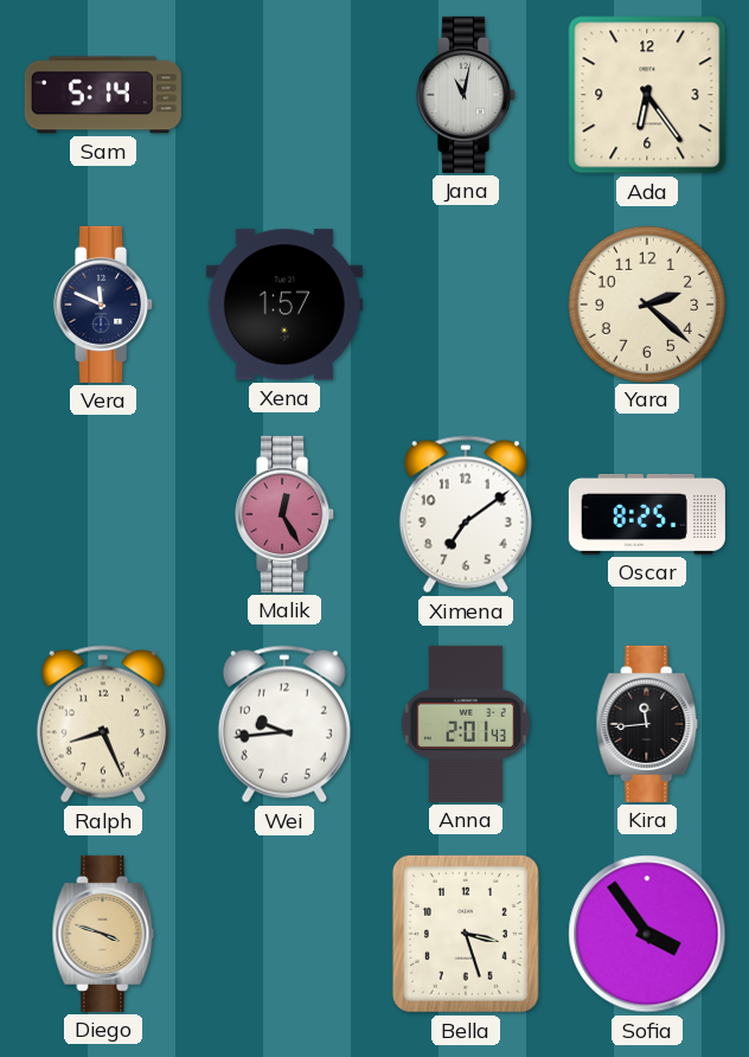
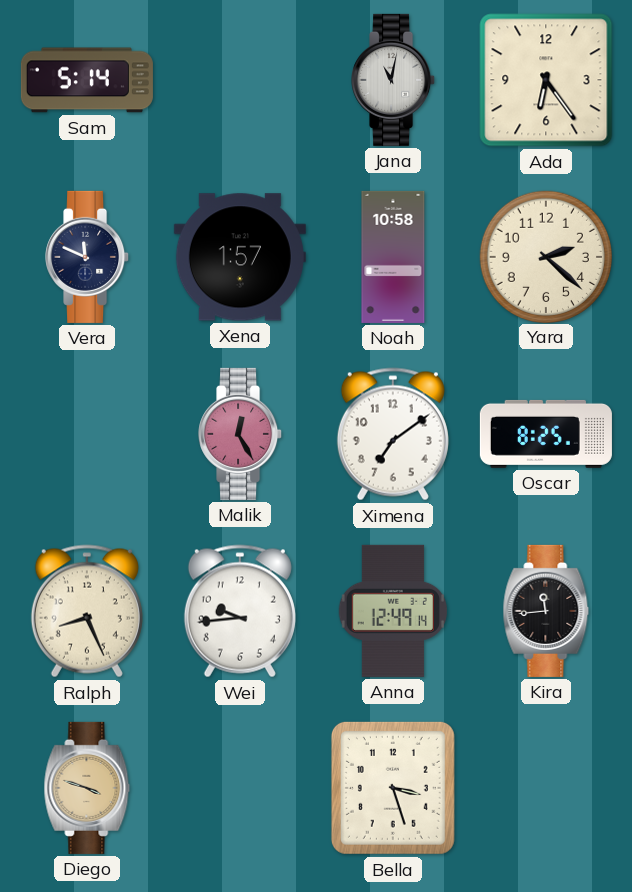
Noah: none -> 10:58 (393, 257)
Anna: 2:01 -> 12:49 (393, 611)
Sofia: 3:54 -> none (647, 934)
